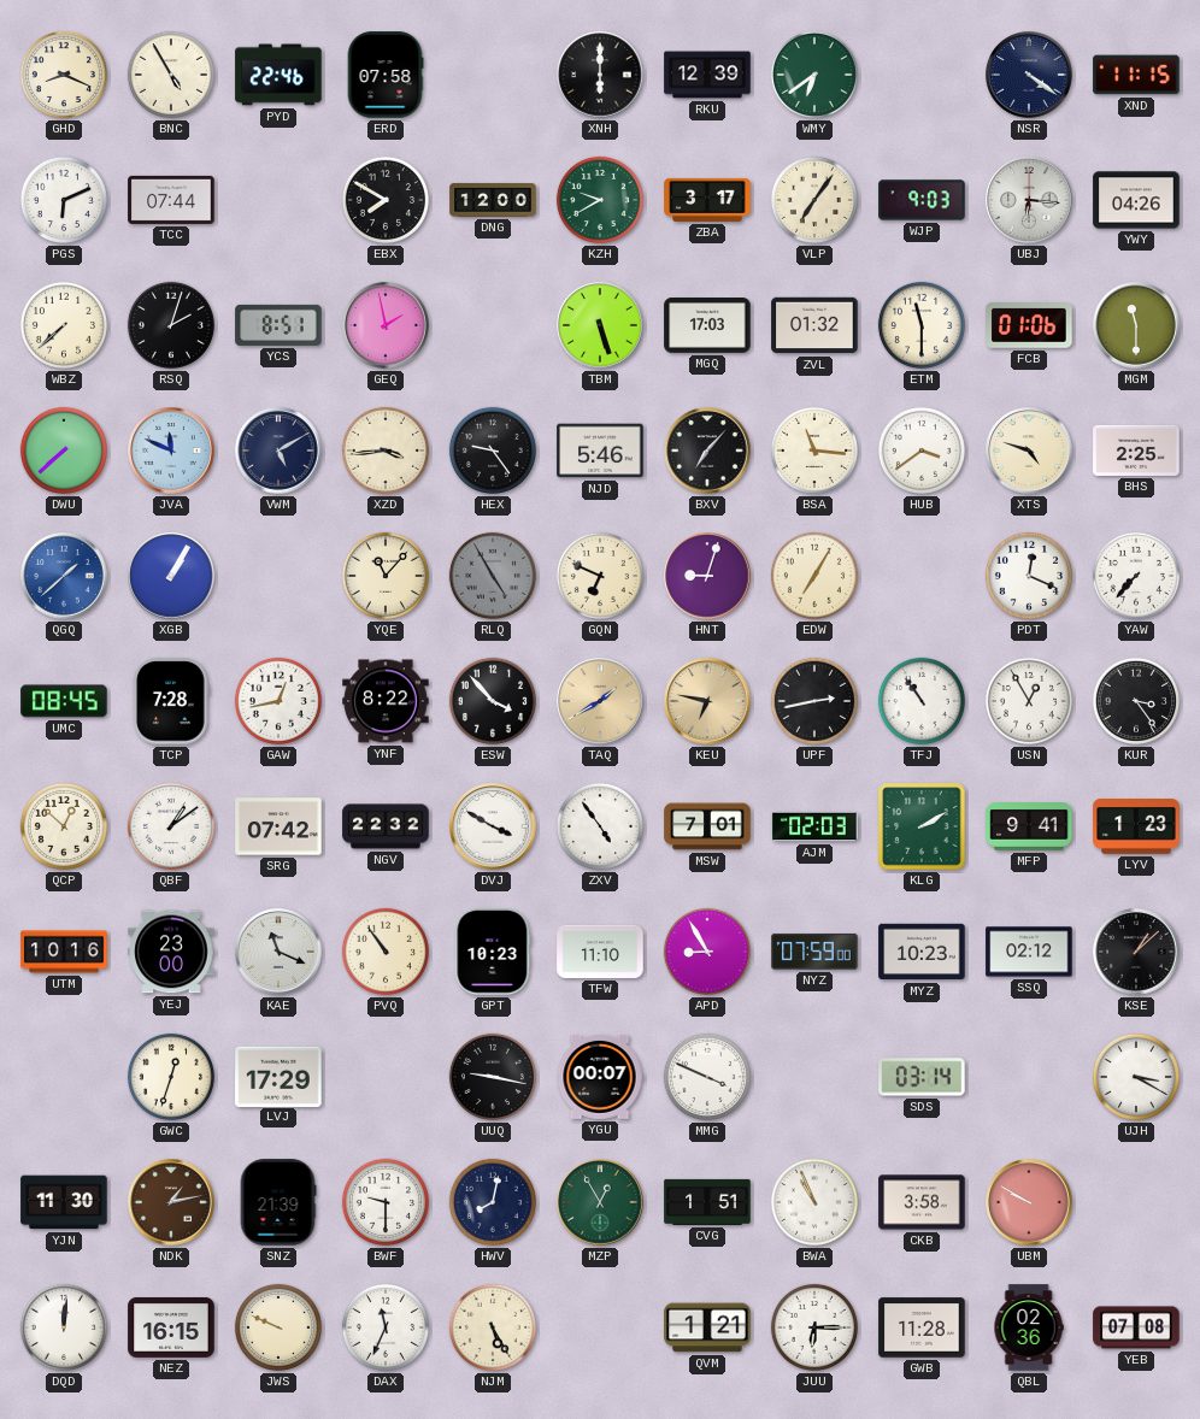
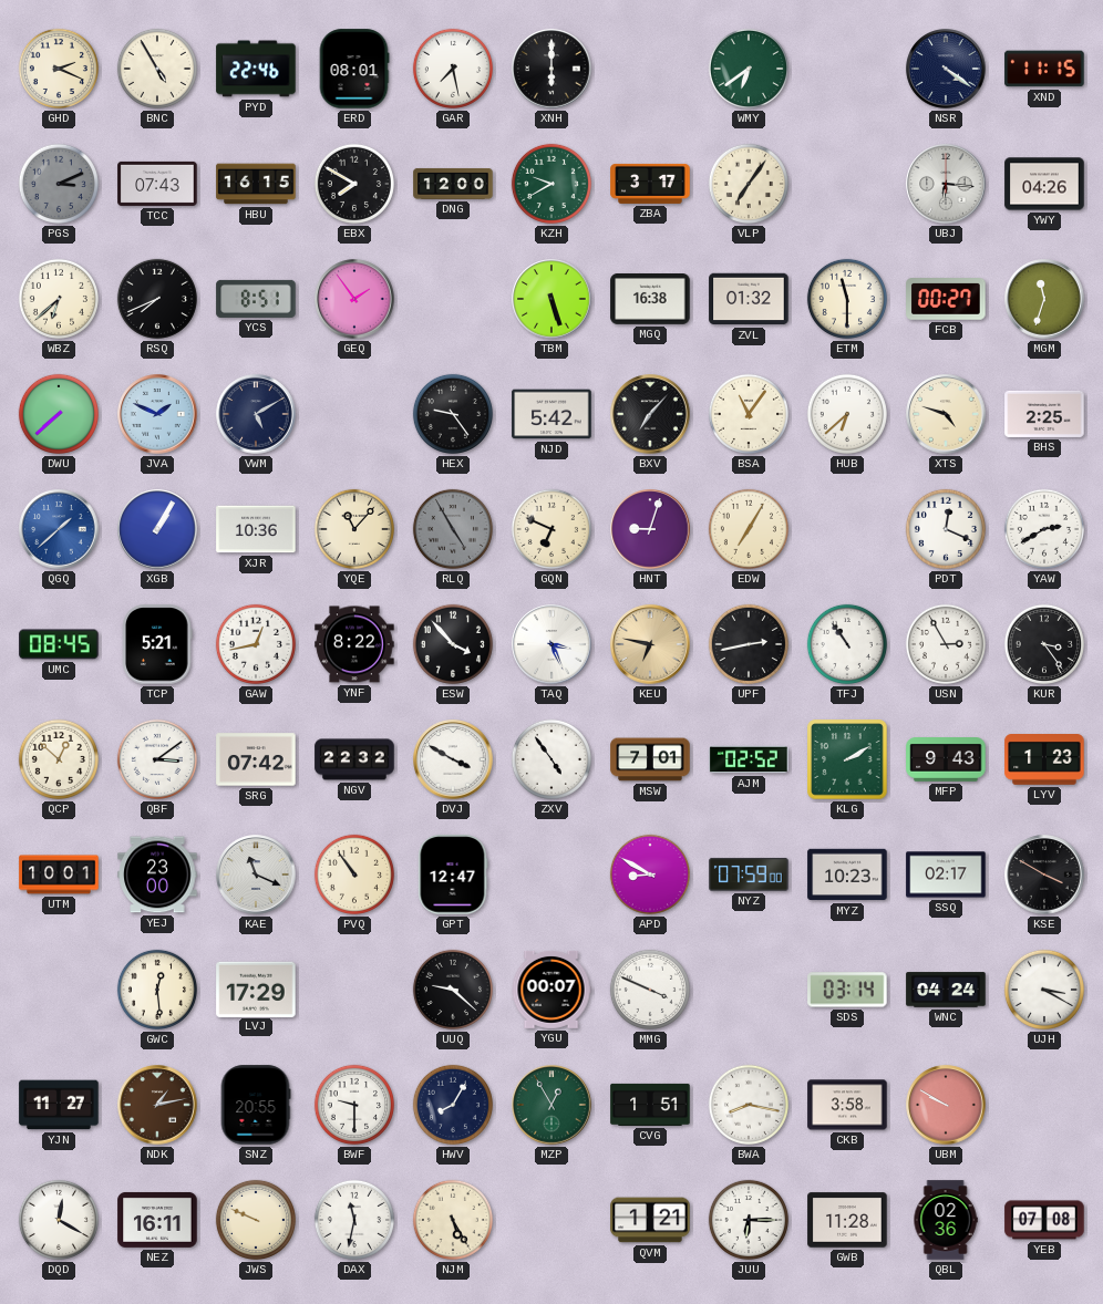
GHD: 8:19 -> 2:19 (59, 69)
ERD: 07:58 -> 08:01 (354, 69)
GAR: none -> 7:28 (453, 69)
RKU: 12:39 -> none (707, 75)
PGS: 6:11 -> 3:11 (59, 184)
PGS dial: white -> grey (59, 184)
TCC: 07:44 -> 07:43 (157, 184)
HBU: none -> 16:15 (256, 184)
WJP: 9:03 -> none (922, 200)
WBZ: 7:38 -> 6:38 (59, 299)
RSQ: 2:03 -> 7:41 (157, 299)
GEQ: 1:58 -> 1:54 (354, 299)
MGQ: 17:03 -> 16:38 (650, 300)
FCB: 01:06 -> 00:27 (946, 300)
MGM: 11:30 -> 11:33 (1044, 299)
JVA: 11:49 -> 1:49 (157, 414)
XZD: 3:44 -> none (386, 451)
NJD: 5:46 -> 5:42 (551, 414)
BSA: 11:16 -> 11:06 (749, 414)
HUB: 3:39 -> 6:38 (847, 414)
XJR: none -> 10:36 (256, 529)
YAW: 7:37 -> 2:40 (1044, 529)
TCP: 7:28 -> 5:21 (157, 644)
TAQ: 1:40 -> 3:26 (551, 644)
TAQ dial: champagne -> white (551, 644)
USN: 12:55 -> 2:55 (946, 644)
QBF: 1:09 -> 3:09 (157, 759)
AJM: 02:03 -> 02:52 (749, 759)
MFP: 9:41 -> 9:43 (946, 760)
UTM: 10:16 -> 10:01 (59, 874)
GPT: 10:23 -> 12:47 (453, 874)
TFW: 11:10 -> none (600, 952)
APD: 8:55 -> 8:50 (650, 874)
SSQ: 02:12 -> 02:17 (946, 874)
KSE: 1:08 -> 3:50 (1044, 874)
GWC: 12:33 -> 12:29 (157, 990)
UUQ: 9:17 -> 9:22 (453, 990)
WNC: none -> 04:24 (946, 990)
YJN: 11:30 -> 11:27 (59, 1105)
SNZ: 21:39 -> 20:55 (256, 1105)
HWV: 8:02 -> 8:05 (453, 1105)
BWA: 10:56 -> 8:17 (749, 1105)
DQD: 12:01 -> 12:20 (59, 1220)
NEZ: 16:15 -> 16:11 (157, 1220)
DAX: 11:34 -> 11:32 (354, 1220)
